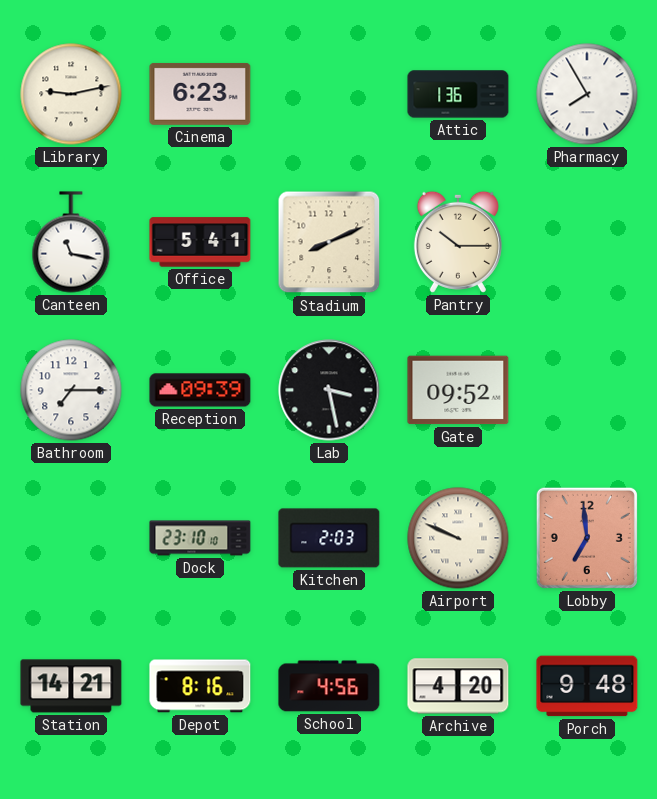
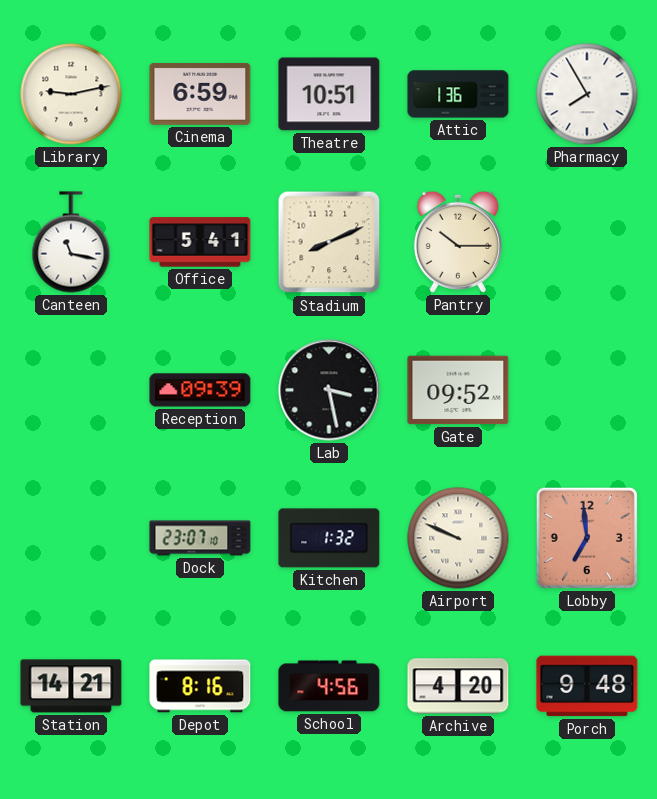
Cinema: 6:23 -> 6:59 (200, 94)
Theatre: none -> 10:51 (329, 94)
Bathroom: 7:15 -> none (71, 390)
Dock: 23:10 -> 23:07 (200, 538)
Kitchen: 2:03 -> 1:32 (329, 538)
